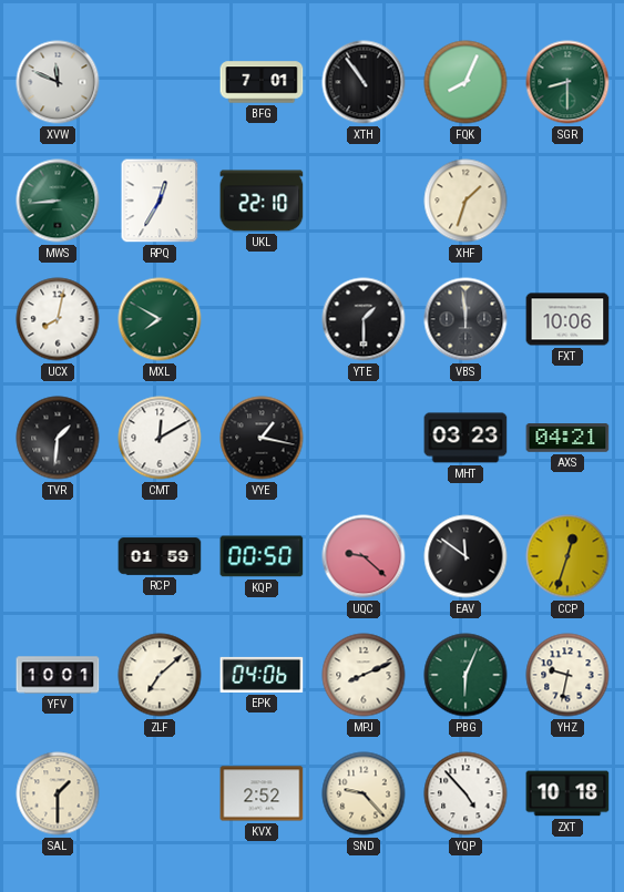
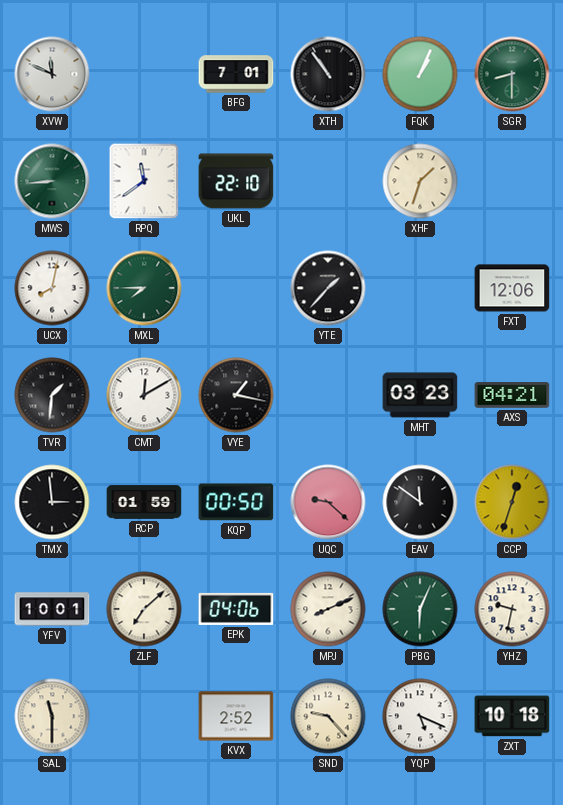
FQK: 8:04 -> 1:04 (420, 74)
RPQ: 12:35 -> 11:39 (144, 181)
MXL: 7:50 -> 7:45 (144, 288)
YTE: 1:30 -> 1:37 (328, 288)
VBS: 11:59 -> none (466, 319)
FXT: 10:06 -> 12:06 (512, 288)
TMX: none -> 2:59 (52, 502)
SAL: 1:30 -> 11:30 (52, 716)
YQP: 4:53 -> 5:19 (420, 716)
